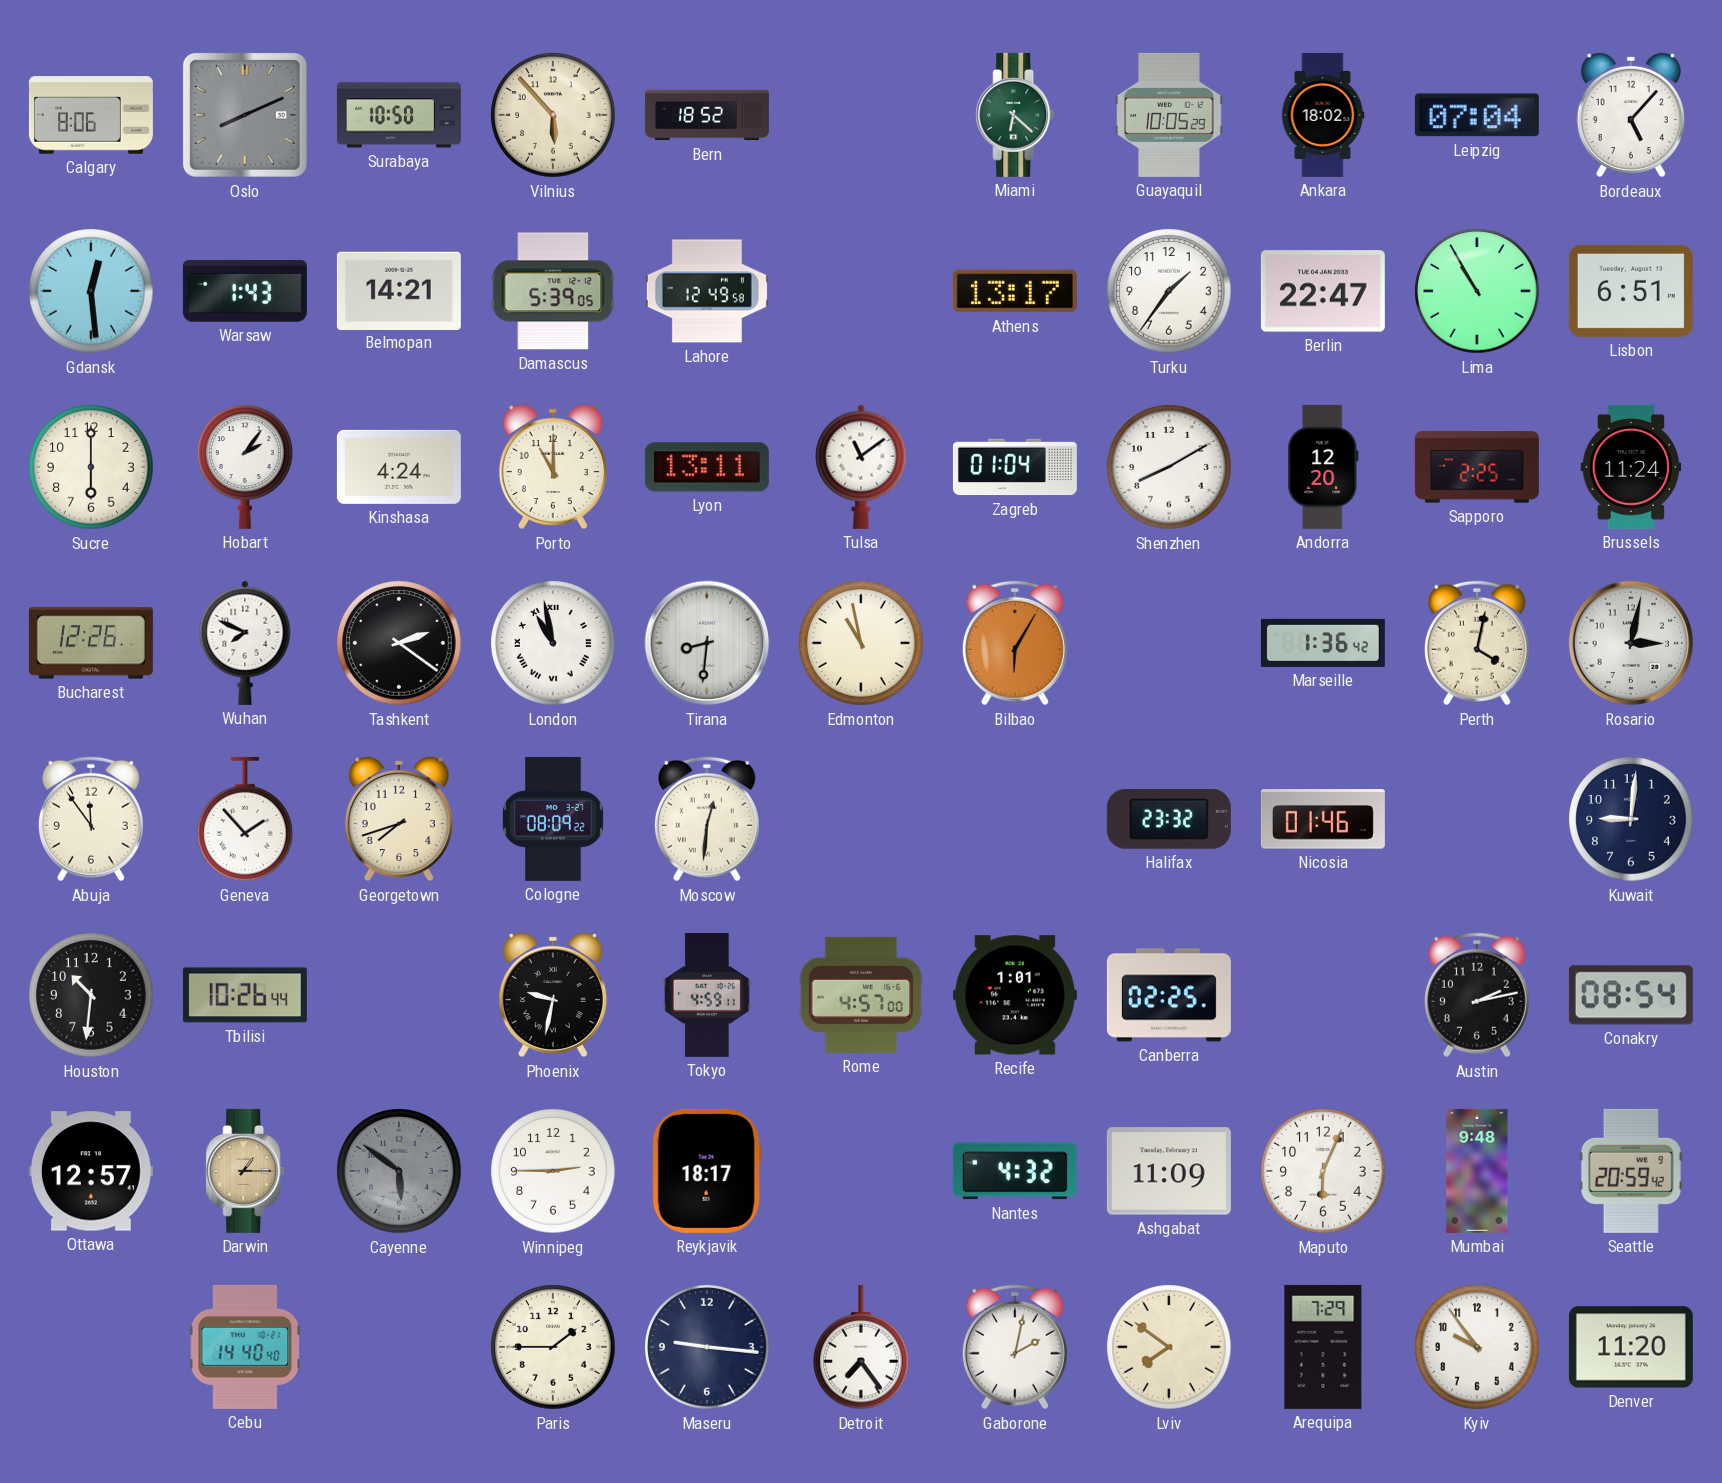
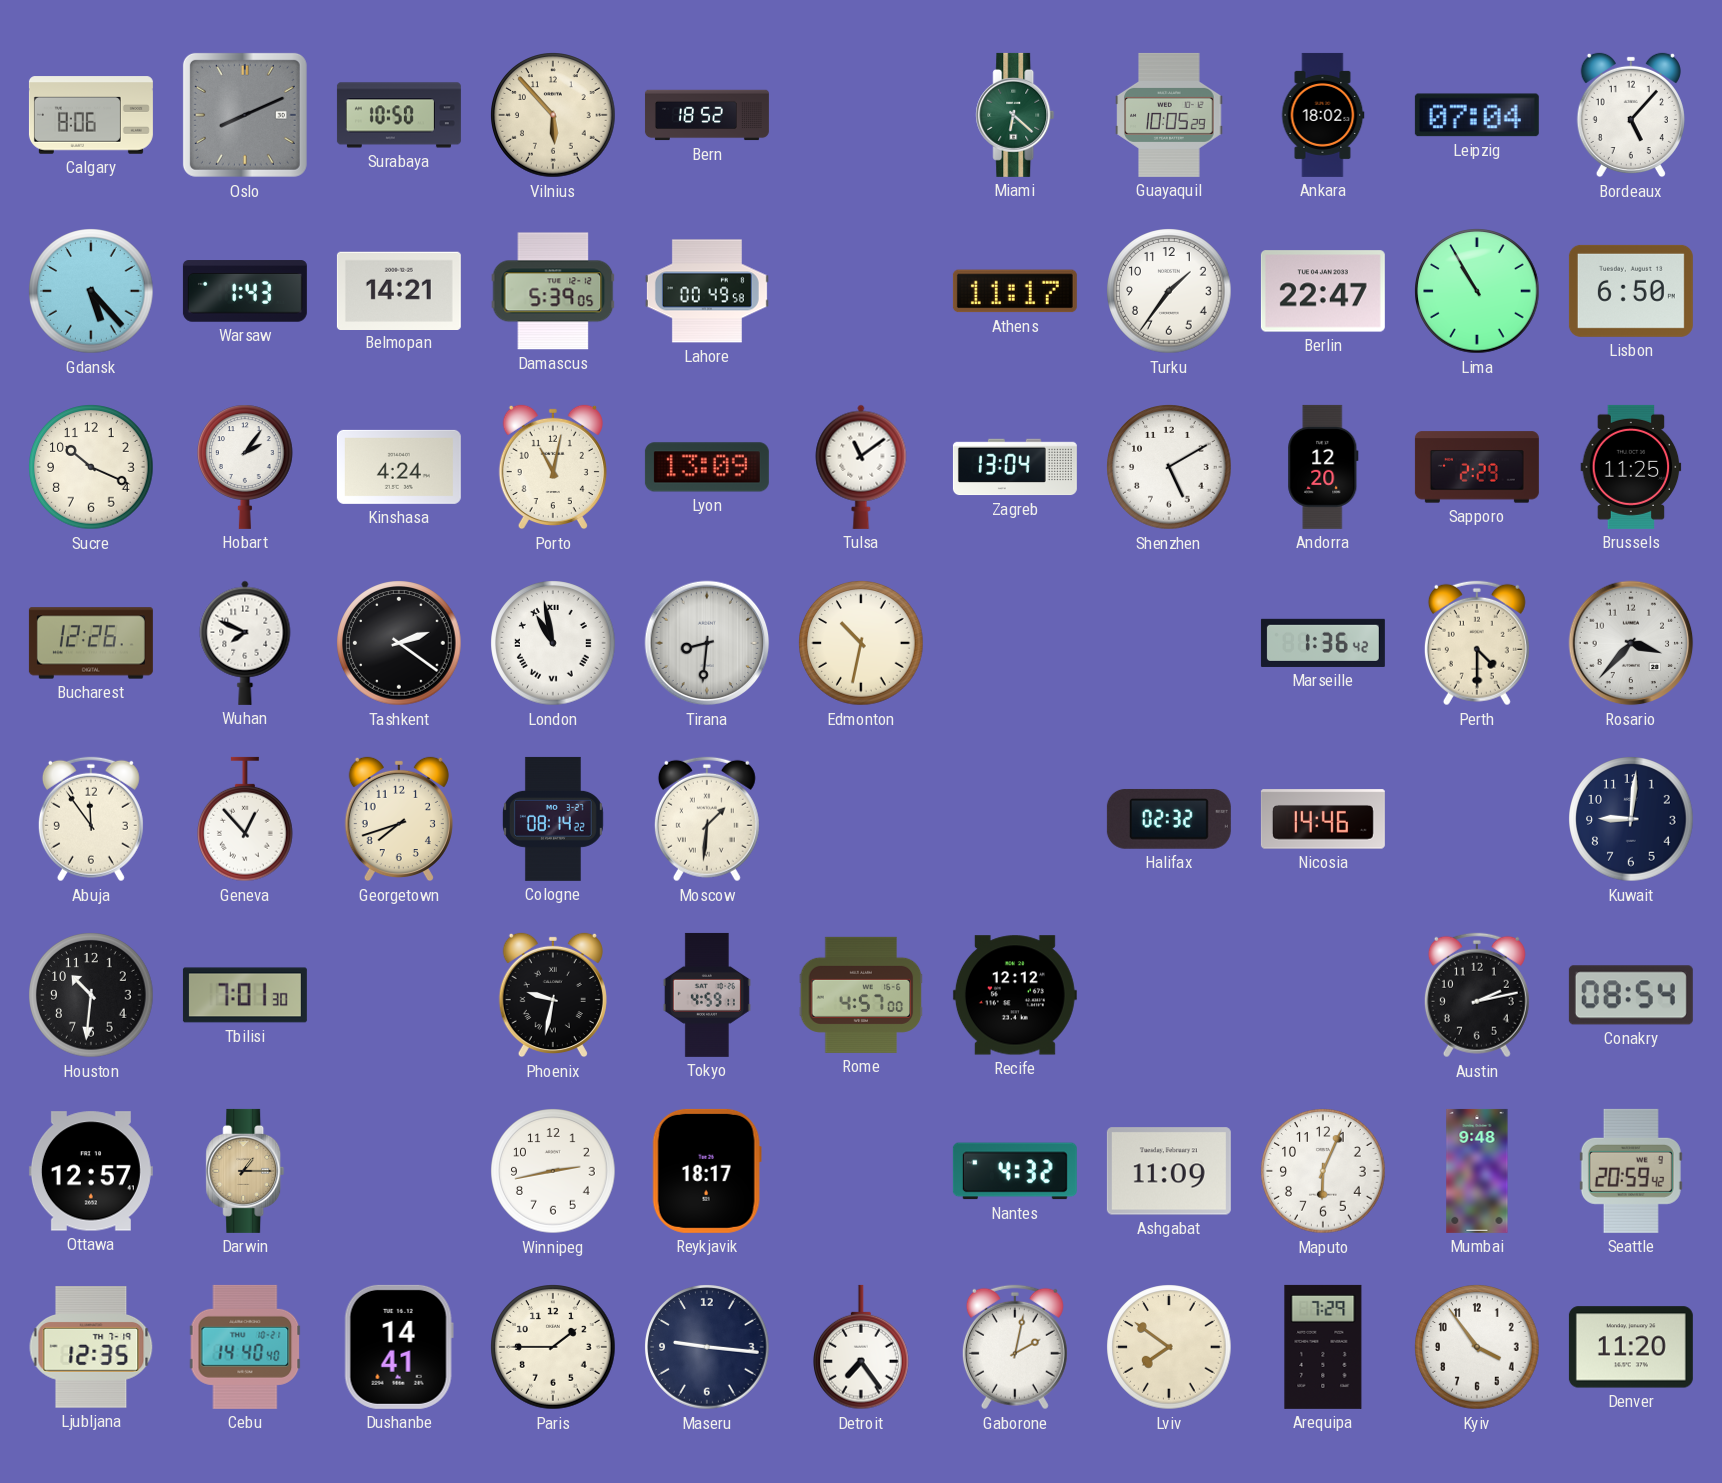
Gdansk: 12:29 -> 5:23 (91, 291)
Lahore: 12:49 -> 00:49 (707, 291)
Athens: 13:17 -> 11:17 (1015, 291)
Lisbon: 6:51 -> 6:50 (1631, 291)
Sucre: 6:00 -> 10:19 (91, 467)
Porto: 11:00 -> 11:02 (553, 467)
Lyon: 13:11 -> 13:09 (707, 467)
Zagreb: 01:04 -> 13:04 (1015, 467)
Shenzhen: 8:10 -> 5:10 (1169, 467)
Sapporo: 2:25 -> 2:29 (1477, 467)
Brussels: 11:24 -> 11:25 (1631, 467)
Edmonton: 10:58 -> 10:32 (861, 643)
Bilbao: 6:05 -> none (1015, 643)
Perth: 4:02 -> 4:30 (1477, 643)
Rosario: 3:02 -> 3:37 (1631, 643)
Geneva: 1:53 -> 12:53 (246, 819)
Cologne: 08:09 -> 08:14 (553, 819)
Moscow: 12:31 -> 1:31 (707, 819)
Halifax: 23:32 -> 02:32 (1169, 819)
Nicosia: 01:46 -> 14:46 (1323, 819)
Tbilisi: 10:26 -> 7:01 (245, 995)
Recife: 1:01 -> 12:12 (1015, 995)
Canberra: 02:25 -> none (1169, 995)
Cayenne: 5:51 -> none (399, 1171)
Winnipeg: 2:45 -> 2:43 (553, 1171)
Ljubljana: none -> 12:35 (91, 1347)
Dushanbe: none -> 14:41 (399, 1347)
Kyiv: 9:54 -> 3:54 (1477, 1347)
